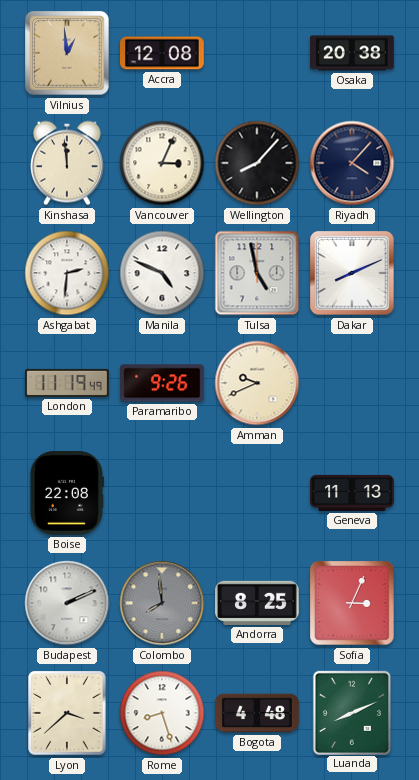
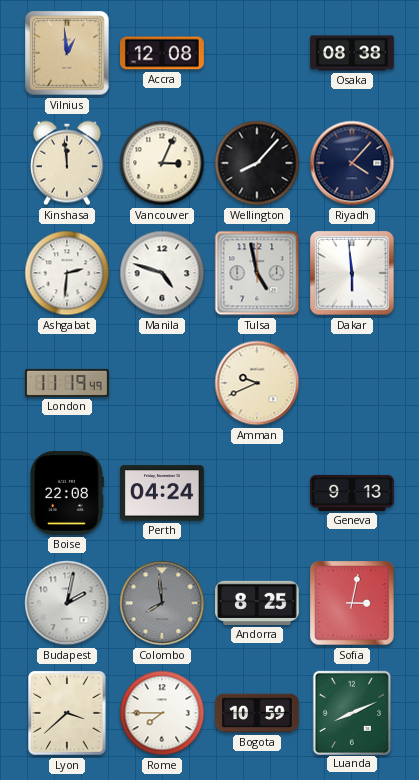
Osaka: 20:38 -> 08:38 (353, 53)
Manila: 4:49 -> 4:48 (162, 273)
Dakar: 8:11 -> 5:59 (352, 273)
Paramaribo: 9:26 -> none (163, 383)
Perth: none -> 04:24 (163, 493)
Geneva: 11:13 -> 9:13 (352, 493)
Budapest: 2:11 -> 2:02 (67, 603)
Sofia: 3:04 -> 3:02 (352, 603)
Rome: 8:27 -> 7:45 (162, 713)
Bogota: 4:48 -> 10:59 (258, 713)
